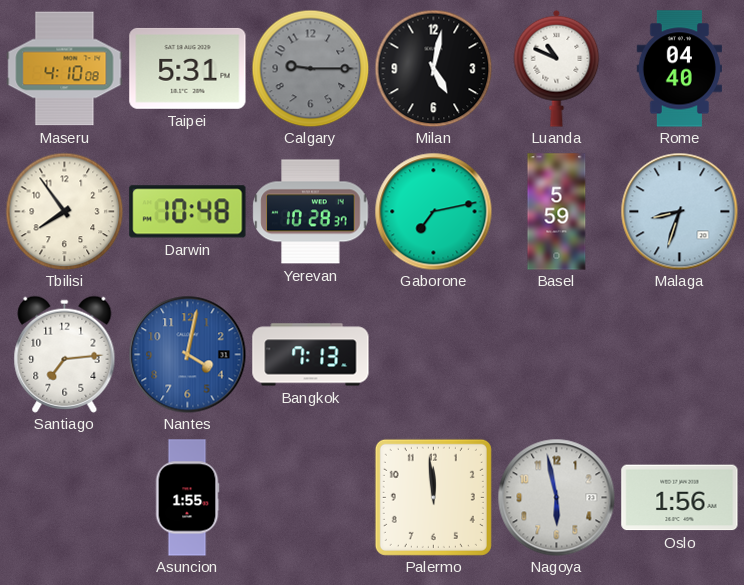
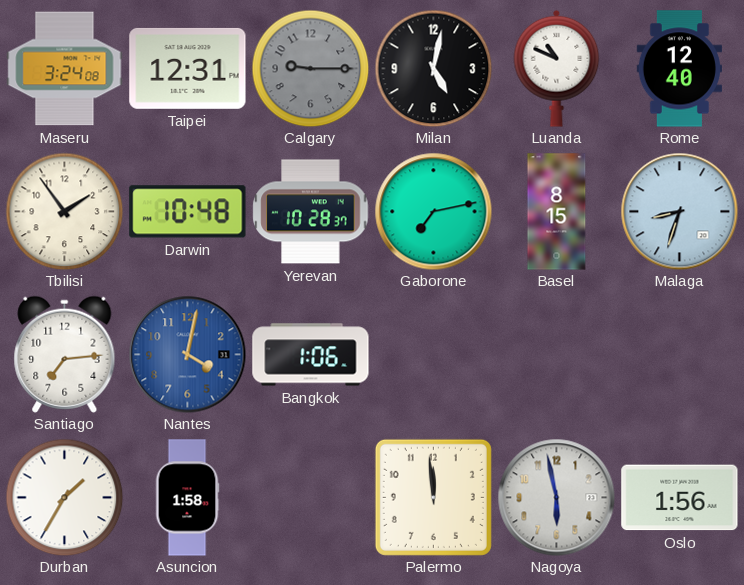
Maseru: 4:10 -> 3:24 (65, 69)
Taipei: 5:31 -> 12:31 (188, 68)
Rome: 04:40 -> 12:40 (679, 69)
Tbilisi: 7:54 -> 1:54 (64, 211)
Basel: 5:59 -> 8:15 (557, 212)
Bangkok: 7:13 -> 1:06 (311, 355)
Durban: none -> 1:35 (64, 497)
Asuncion: 1:55 -> 1:58 (187, 498)
